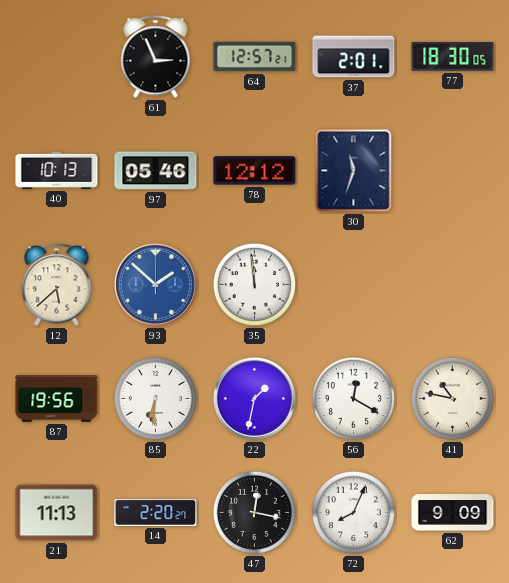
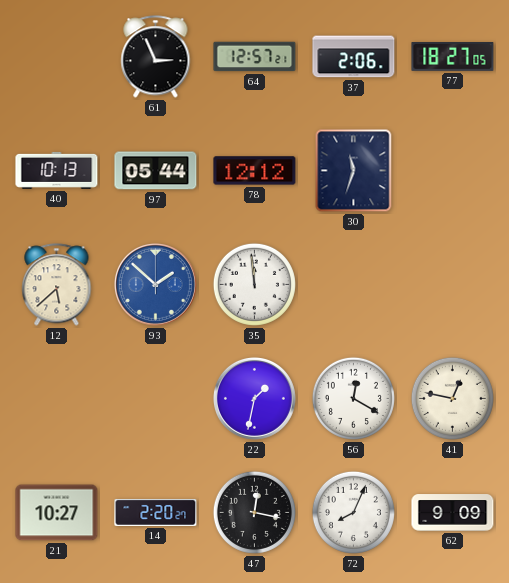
37: 2:01 -> 2:06 (354, 57)
77: 18:30 -> 18:27 (453, 57)
97: 05:46 -> 05:44 (156, 171)
87: 19:56 -> none (57, 398)
85: 6:31 -> none (155, 398)
41: 10:47 -> 12:47 (452, 398)
21: 11:13 -> 10:27 (57, 513)
